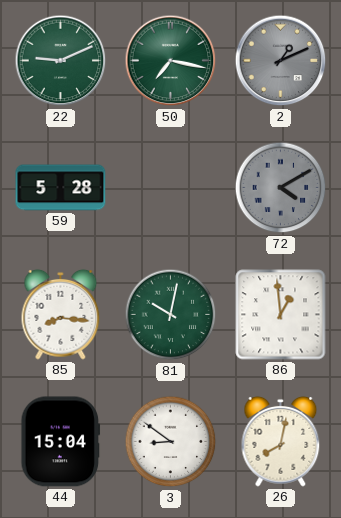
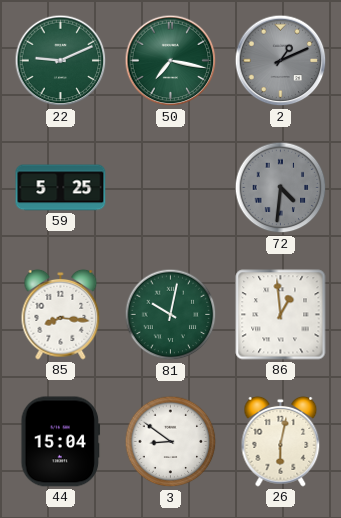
59: 5:28 -> 5:25 (61, 188)
72: 4:10 -> 4:31 (281, 188)
26: 8:02 -> 6:02 (281, 441)
